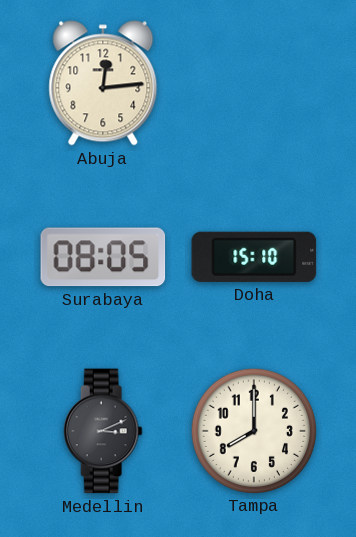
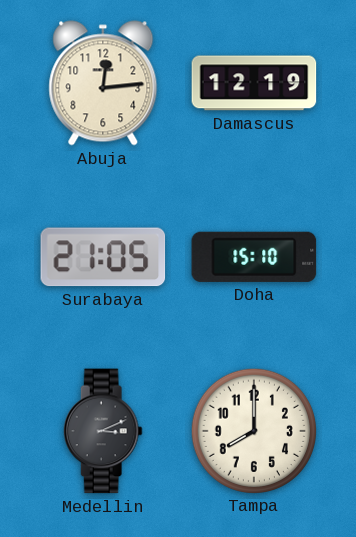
Damascus: none -> 12:19 (254, 83)
Surabaya: 08:05 -> 21:05 (103, 257)
